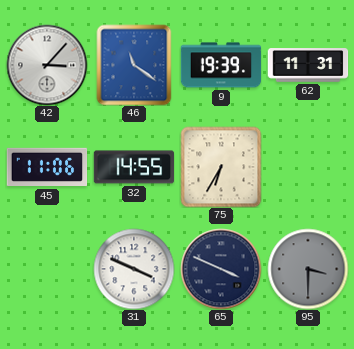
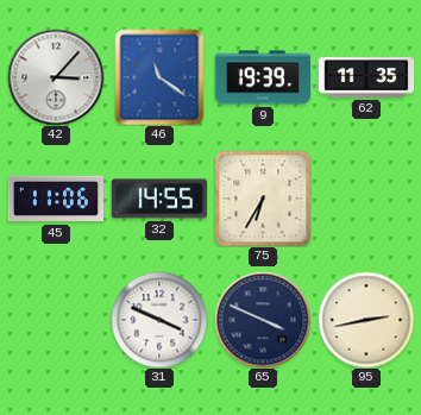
62: 11:31 -> 11:35 (366, 77)
95: 3:30 -> 2:43 (366, 320)
95 dial: grey -> cream (366, 320)
